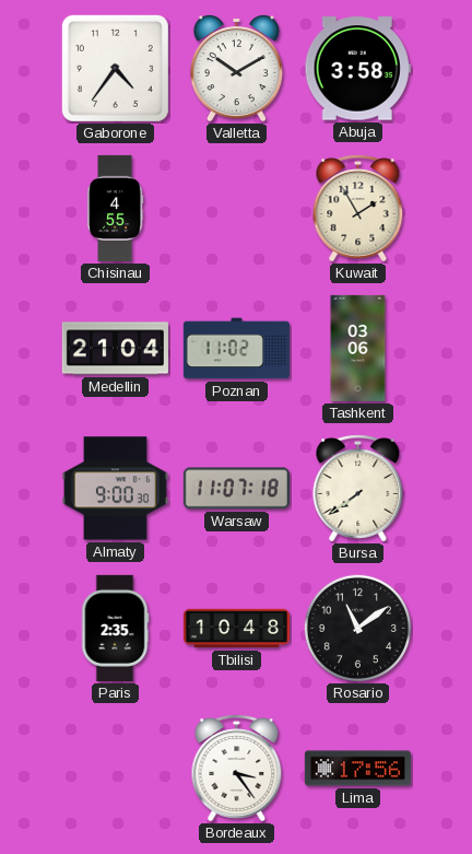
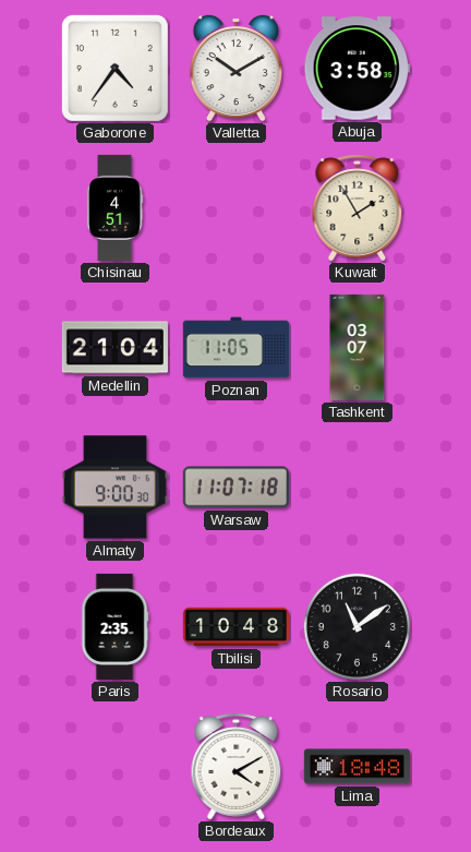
Chisinau: 4:55 -> 4:51 (114, 207)
Poznan: 11:02 -> 11:05 (235, 348)
Tashkent: 03:06 -> 03:07 (358, 347)
Bursa: 7:39 -> none (358, 489)
Bordeaux: 3:24 -> 4:10 (237, 767)
Lima: 17:56 -> 18:48 (357, 767)
